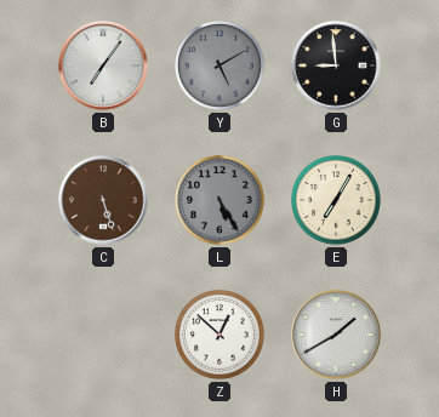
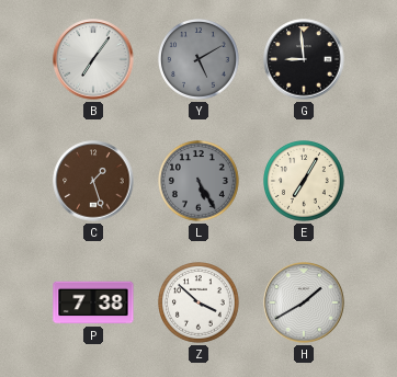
C: 5:27 -> 1:27 (93, 181)
P: none -> 7:38 (93, 302)
Z: 12:52 -> 3:52 (200, 304)
